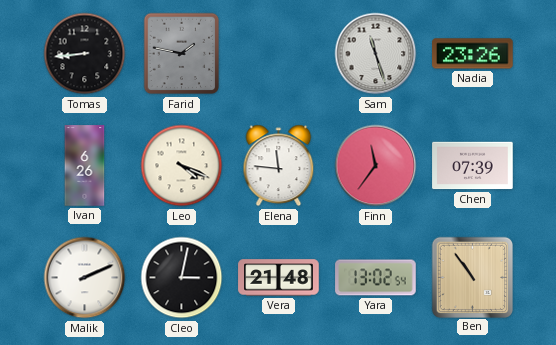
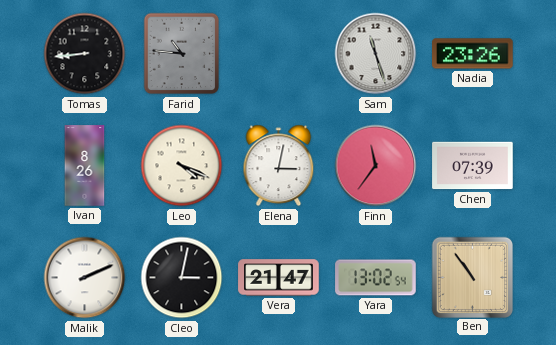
Farid: 1:47 -> 10:46 (182, 54)
Ivan: 6:26 -> 8:26 (85, 166)
Elena: 11:46 -> 3:02 (279, 166)
Vera: 21:48 -> 21:47 (279, 278)
